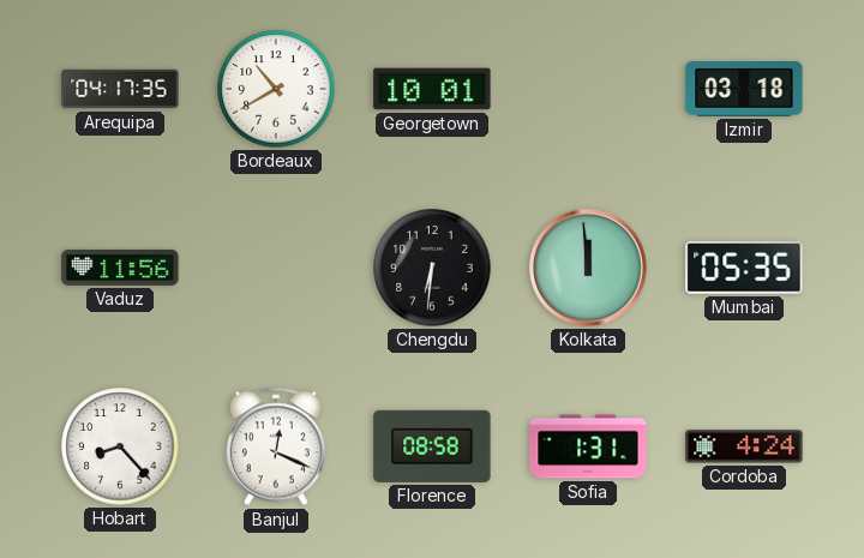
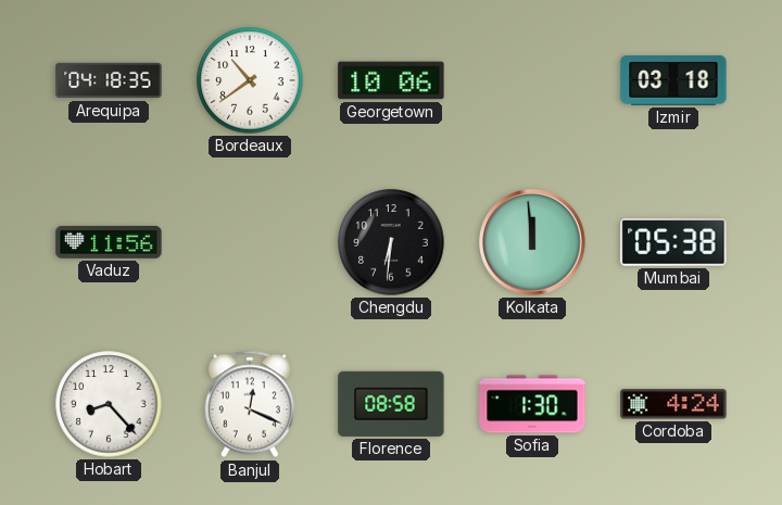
Arequipa: 04:17 -> 04:18 (109, 80)
Bordeaux: 10:40 -> 10:39 (250, 80)
Georgetown: 10:01 -> 10:06 (391, 80)
Mumbai: 05:35 -> 05:38 (673, 242)
Sofia: 1:31 -> 1:30 (532, 404)
